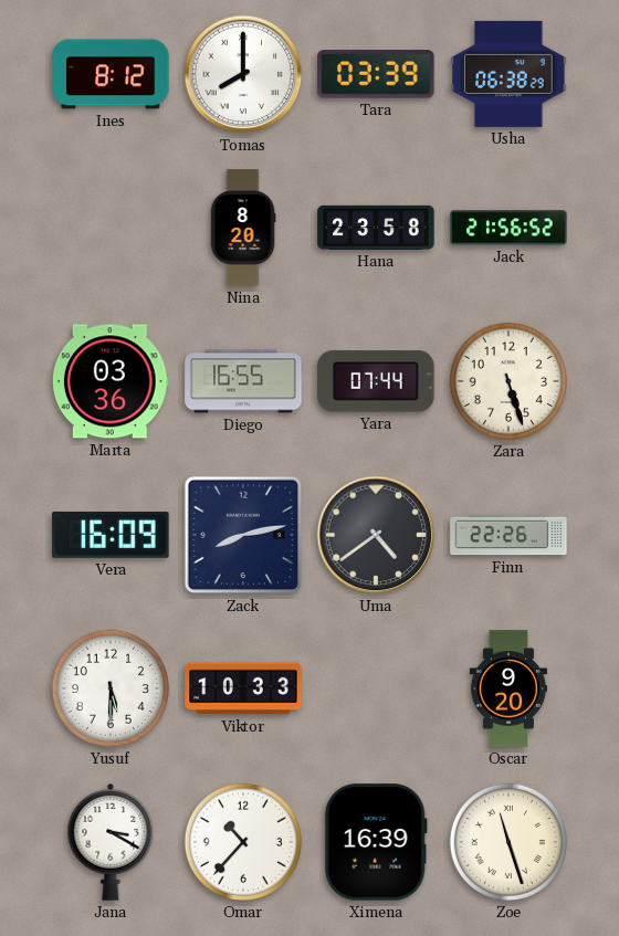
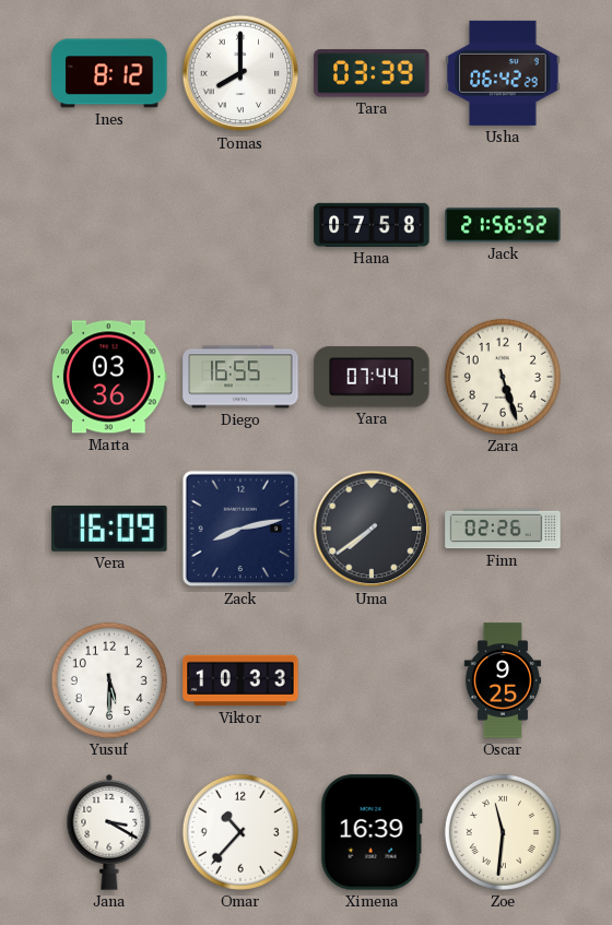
Usha: 06:38 -> 06:42 (503, 73)
Nina: 8:20 -> none (243, 228)
Hana: 23:58 -> 07:58 (372, 225)
Uma: 4:39 -> 7:39 (372, 529)
Finn: 22:26 -> 02:26 (503, 529)
Oscar: 9:20 -> 9:25 (503, 680)
Zoe: 11:27 -> 11:31 (503, 832)
